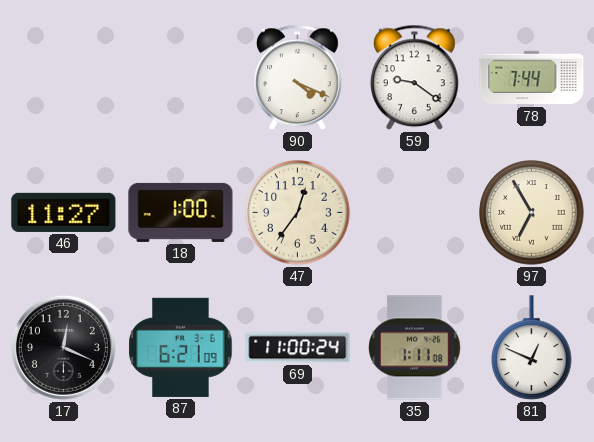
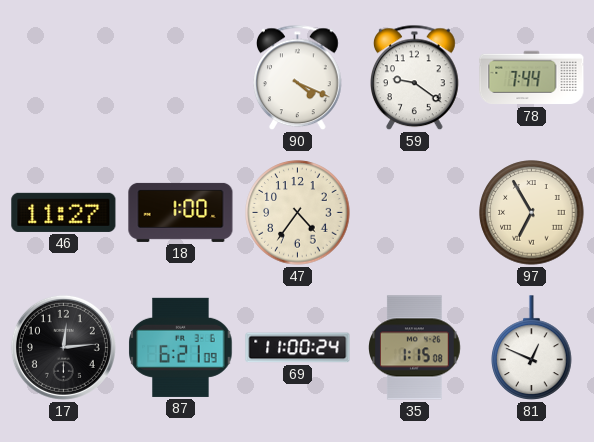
47: 12:36 -> 4:36 (298, 213)
17: 12:19 -> 12:14 (63, 347)
35: 1:11 -> 1:15 (415, 348)
